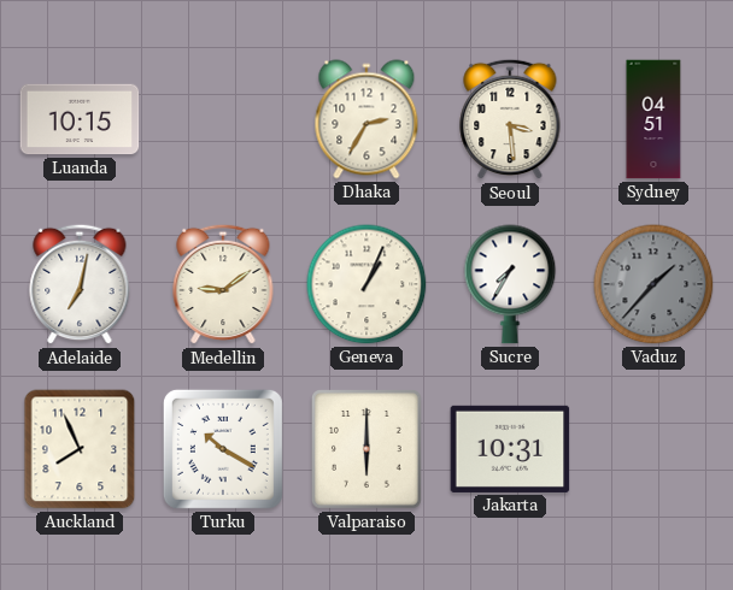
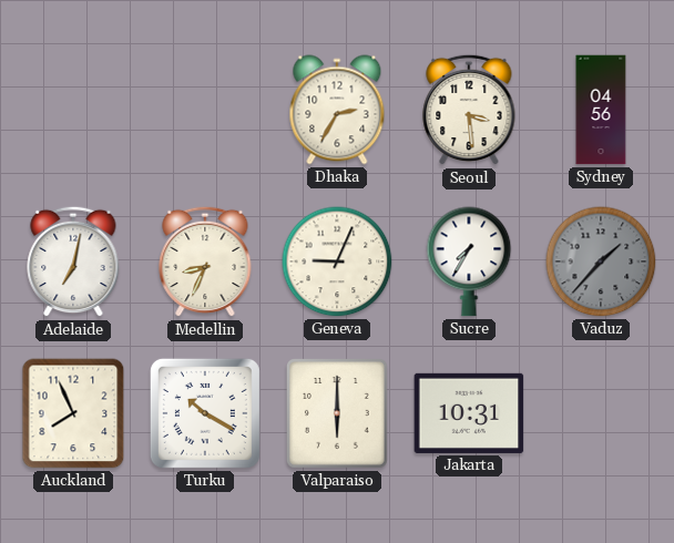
Luanda: 10:15 -> none (80, 119)
Sydney: 04:51 -> 04:56 (601, 110)
Medellin: 9:09 -> 8:34 (205, 262)
Geneva: 1:04 -> 9:04 (337, 262)
